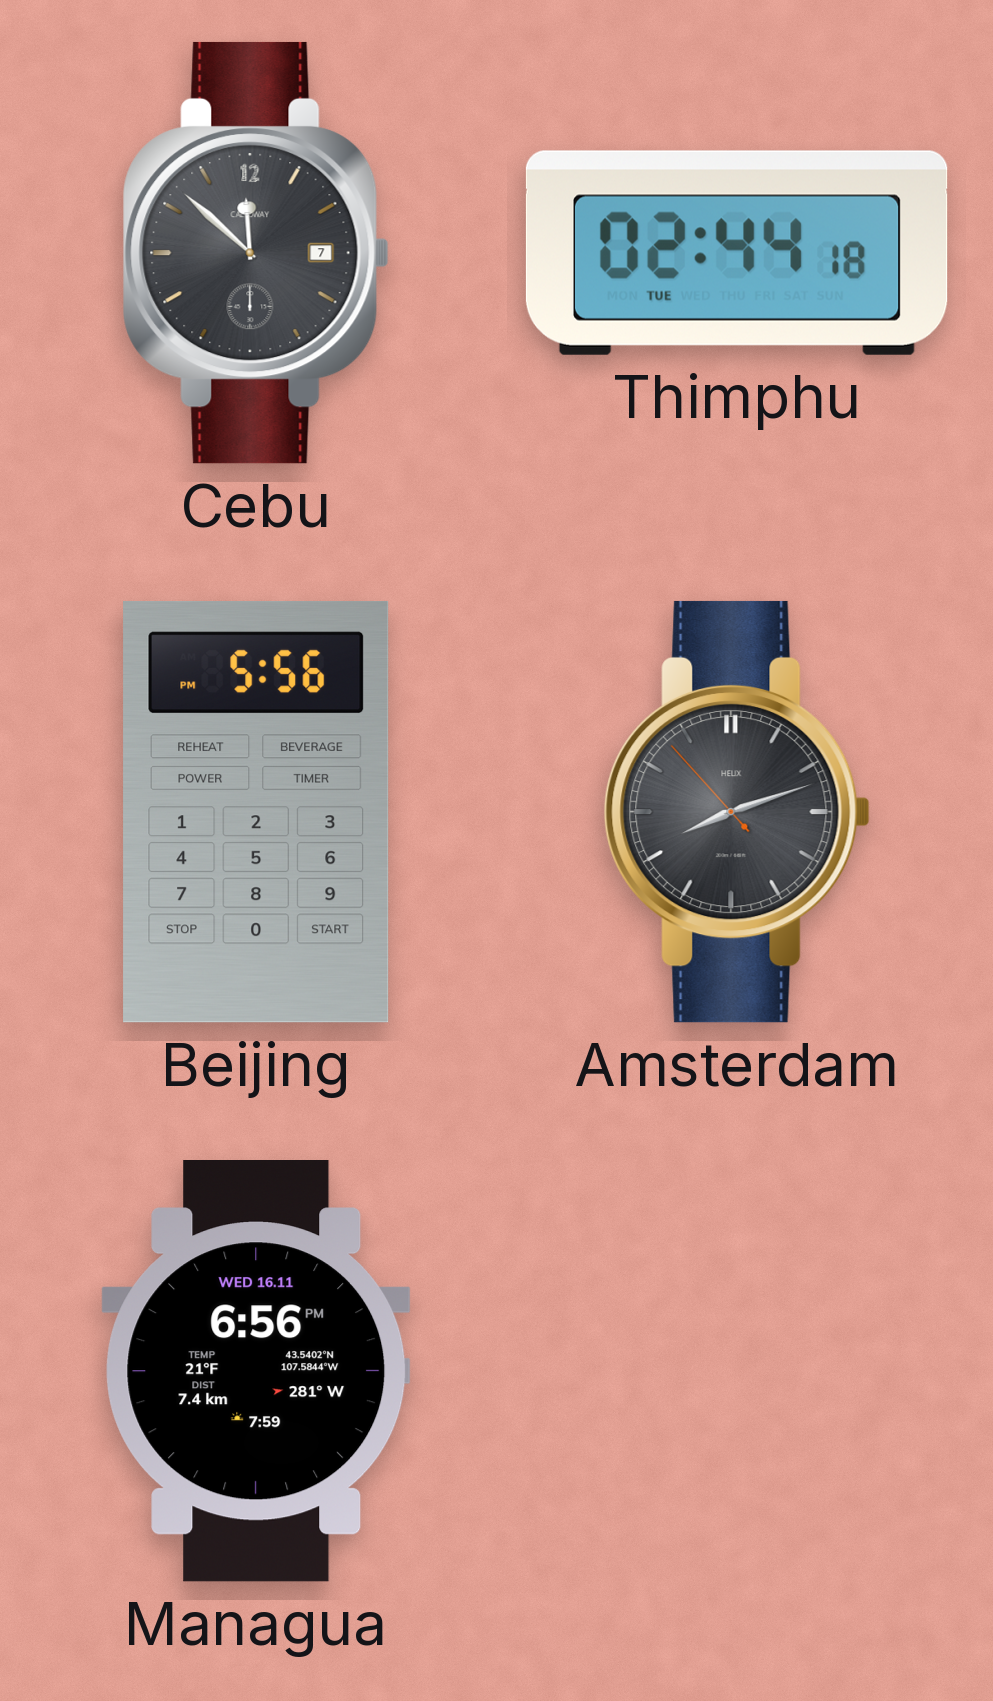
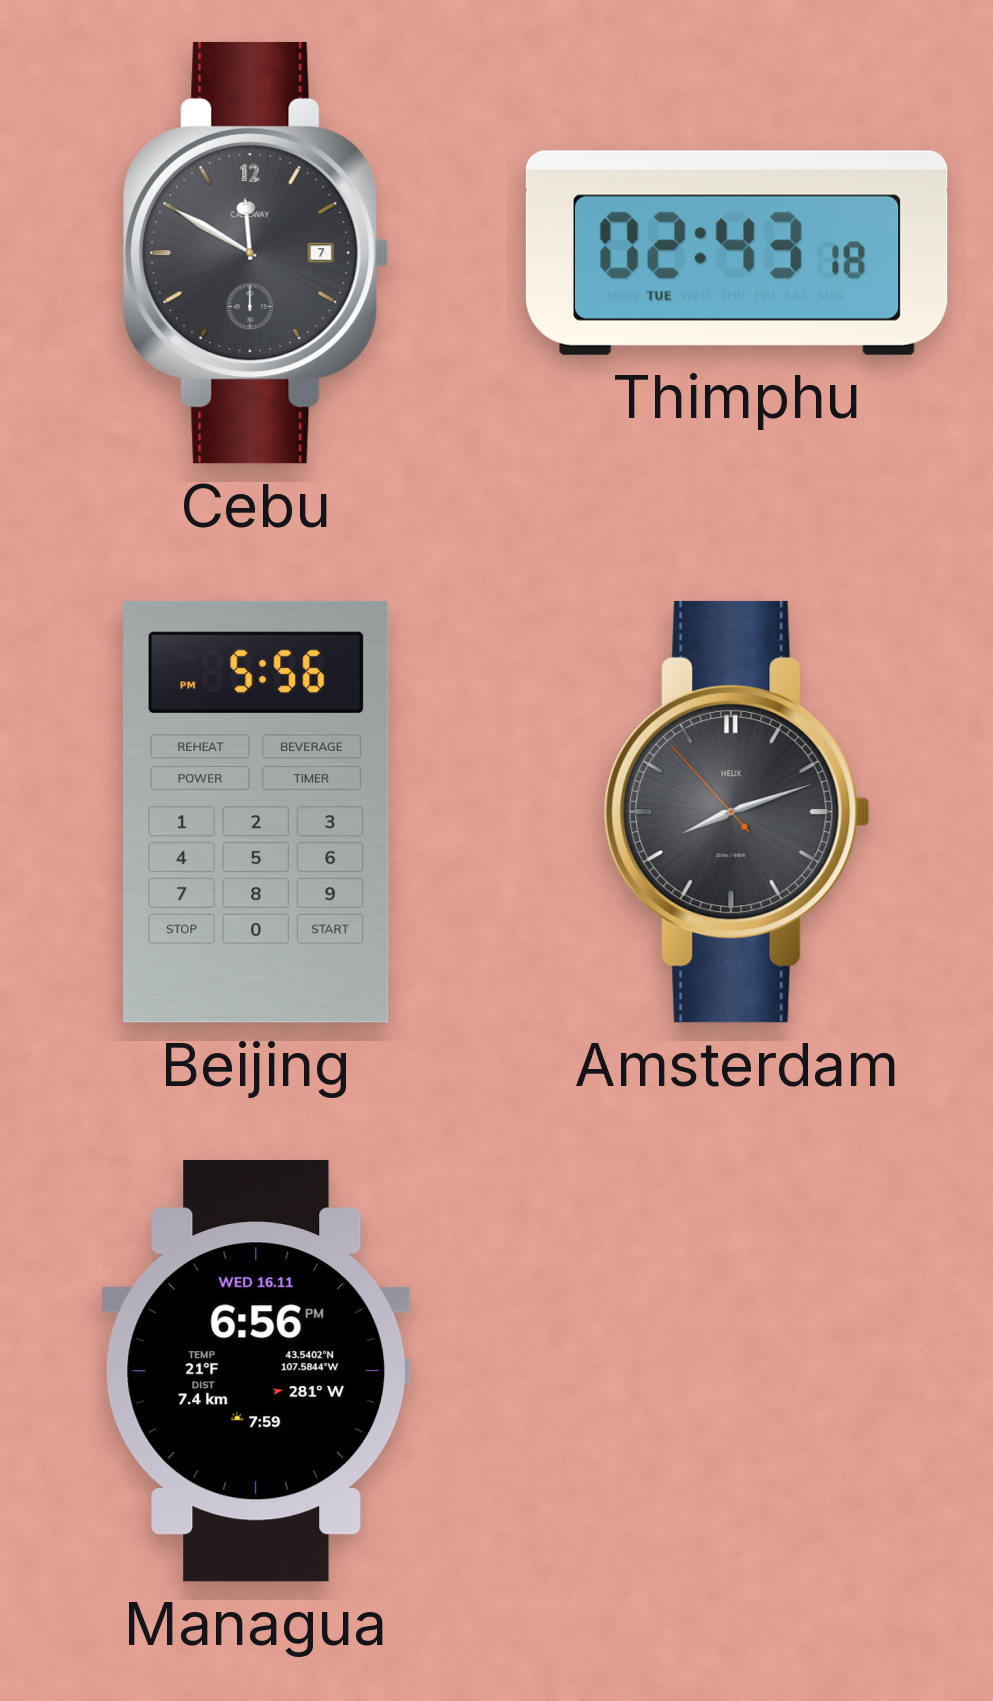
Cebu: 11:52 -> 11:50 (256, 253)
Thimphu: 02:44 -> 02:43 (737, 253)
